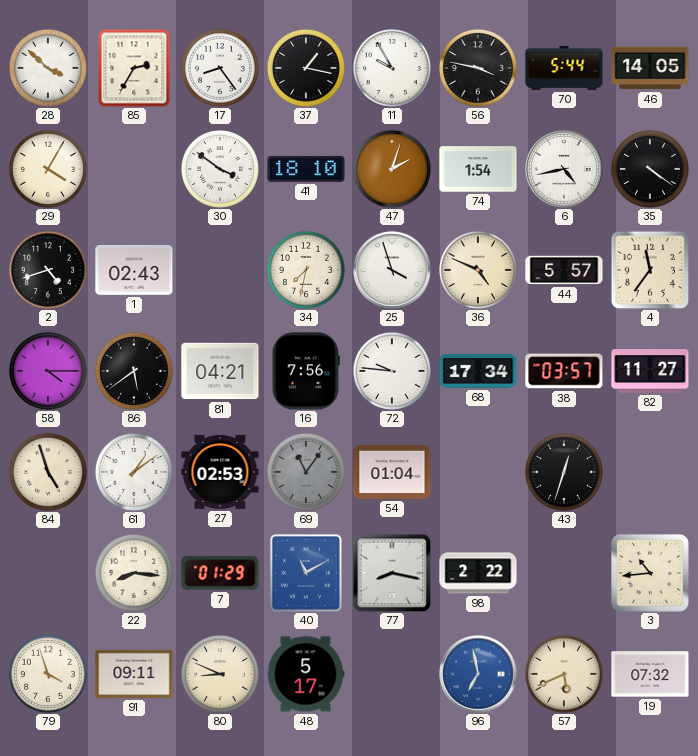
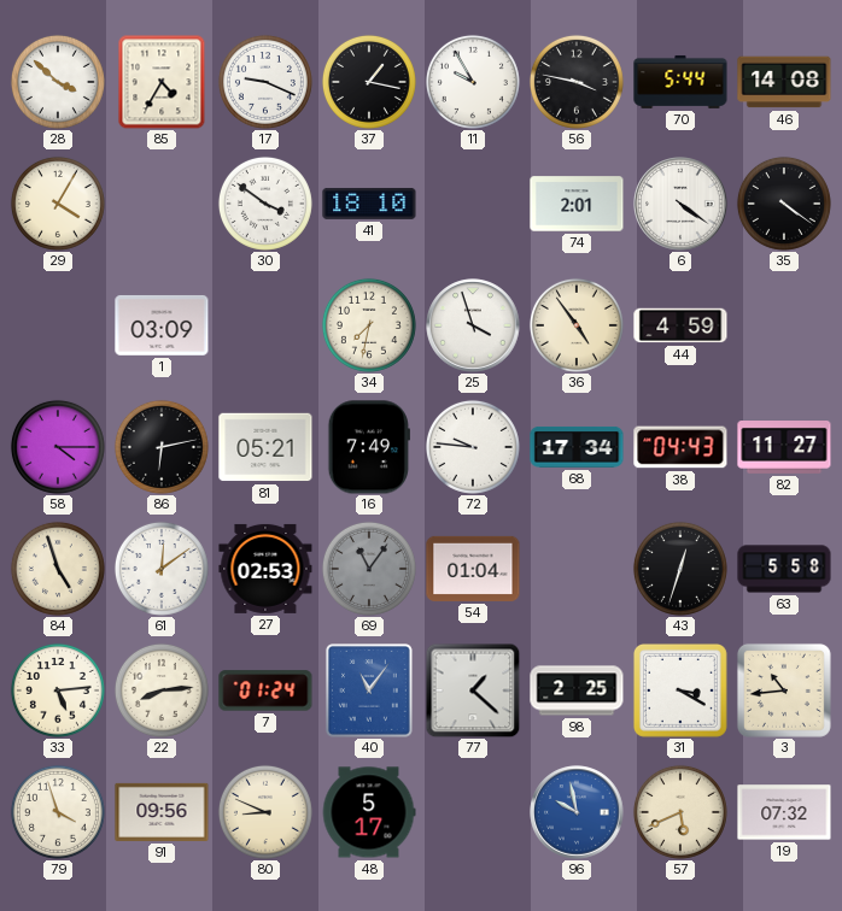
85: 2:35 -> 4:35 (162, 82)
17: 8:24 -> 9:19 (265, 82)
46: 14:05 -> 14:08 (784, 82)
47: 2:03 -> none (392, 169)
74: 1:54 -> 2:01 (577, 204)
6: 4:43 -> 4:21 (680, 204)
2: 4:42 -> none (48, 270)
1: 02:43 -> 03:09 (162, 325)
36: 4:49 -> 4:54 (577, 325)
44: 5:57 -> 4:59 (680, 325)
4: 11:36 -> none (650, 270)
86: 5:39 -> 6:13 (162, 447)
81: 04:21 -> 05:21 (265, 447)
16: 7:56 -> 7:49 (368, 447)
38: 03:57 -> 04:43 (680, 447)
61: 1:09 -> 12:09 (162, 569)
63: none -> 5:58 (784, 569)
33: none -> 5:14 (58, 690)
22: 8:16 -> 8:14 (162, 690)
7: 01:29 -> 01:24 (265, 690)
40: 11:10 -> 11:06 (369, 692)
77: 8:17 -> 1:22 (473, 690)
98: 2:22 -> 2:25 (577, 690)
31: none -> 3:20 (680, 690)
91: 09:11 -> 09:56 (162, 812)
96: 6:58 -> 9:58 (577, 812)
